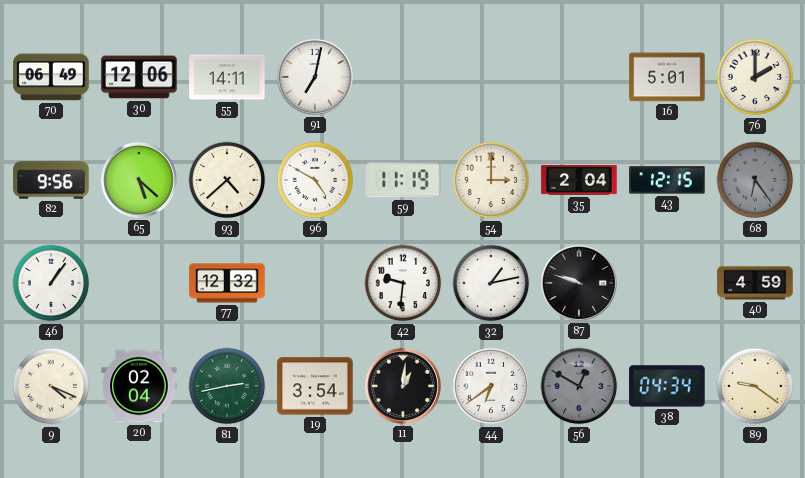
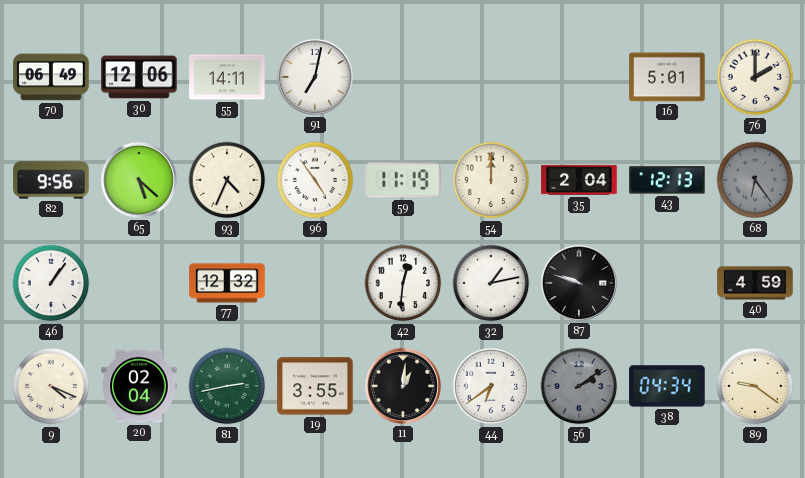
93: 4:38 -> 4:34 (227, 180)
96: 4:50 -> 4:54 (315, 180)
54: 3:00 -> 12:00 (491, 180)
43: 12:15 -> 12:13 (667, 180)
42: 9:31 -> 12:31 (403, 283)
19: 3:54 -> 3:55 (315, 386)
56: 12:50 -> 2:09 (579, 386)
